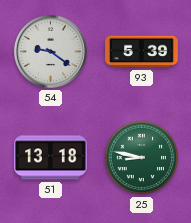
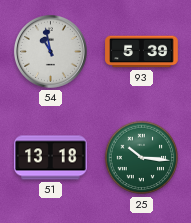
54: 9:21 -> 10:58 (50, 51)
25: 8:47 -> 10:16 (142, 158)
